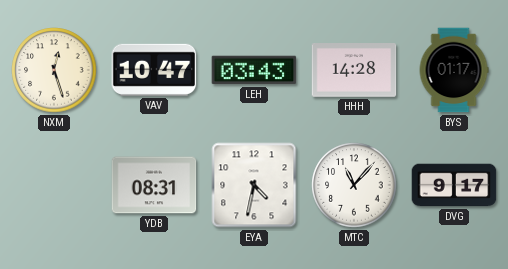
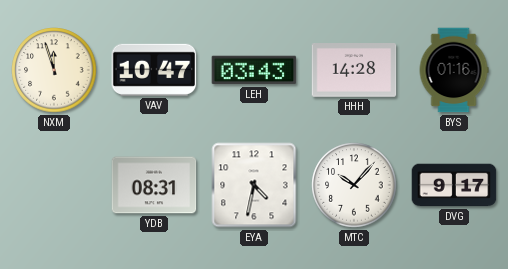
NXM: 12:27 -> 11:57 (54, 70)
BYS: 01:17 -> 01:16 (454, 70)
MTC: 11:07 -> 10:07 (354, 185)
